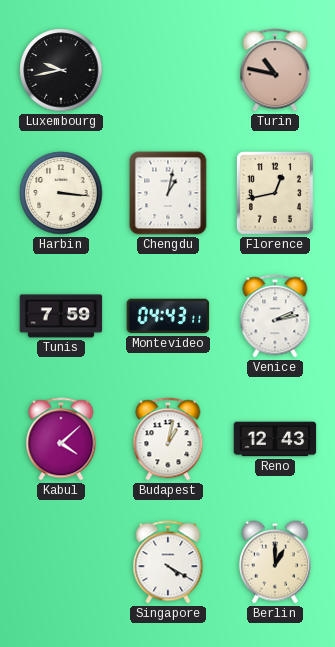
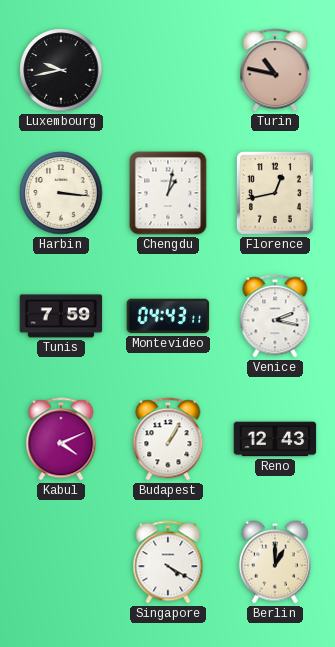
Venice: 2:13 -> 2:17 (275, 316)
Kabul: 4:08 -> 4:11 (61, 439)
Budapest: 1:02 -> 1:05 (168, 439)
